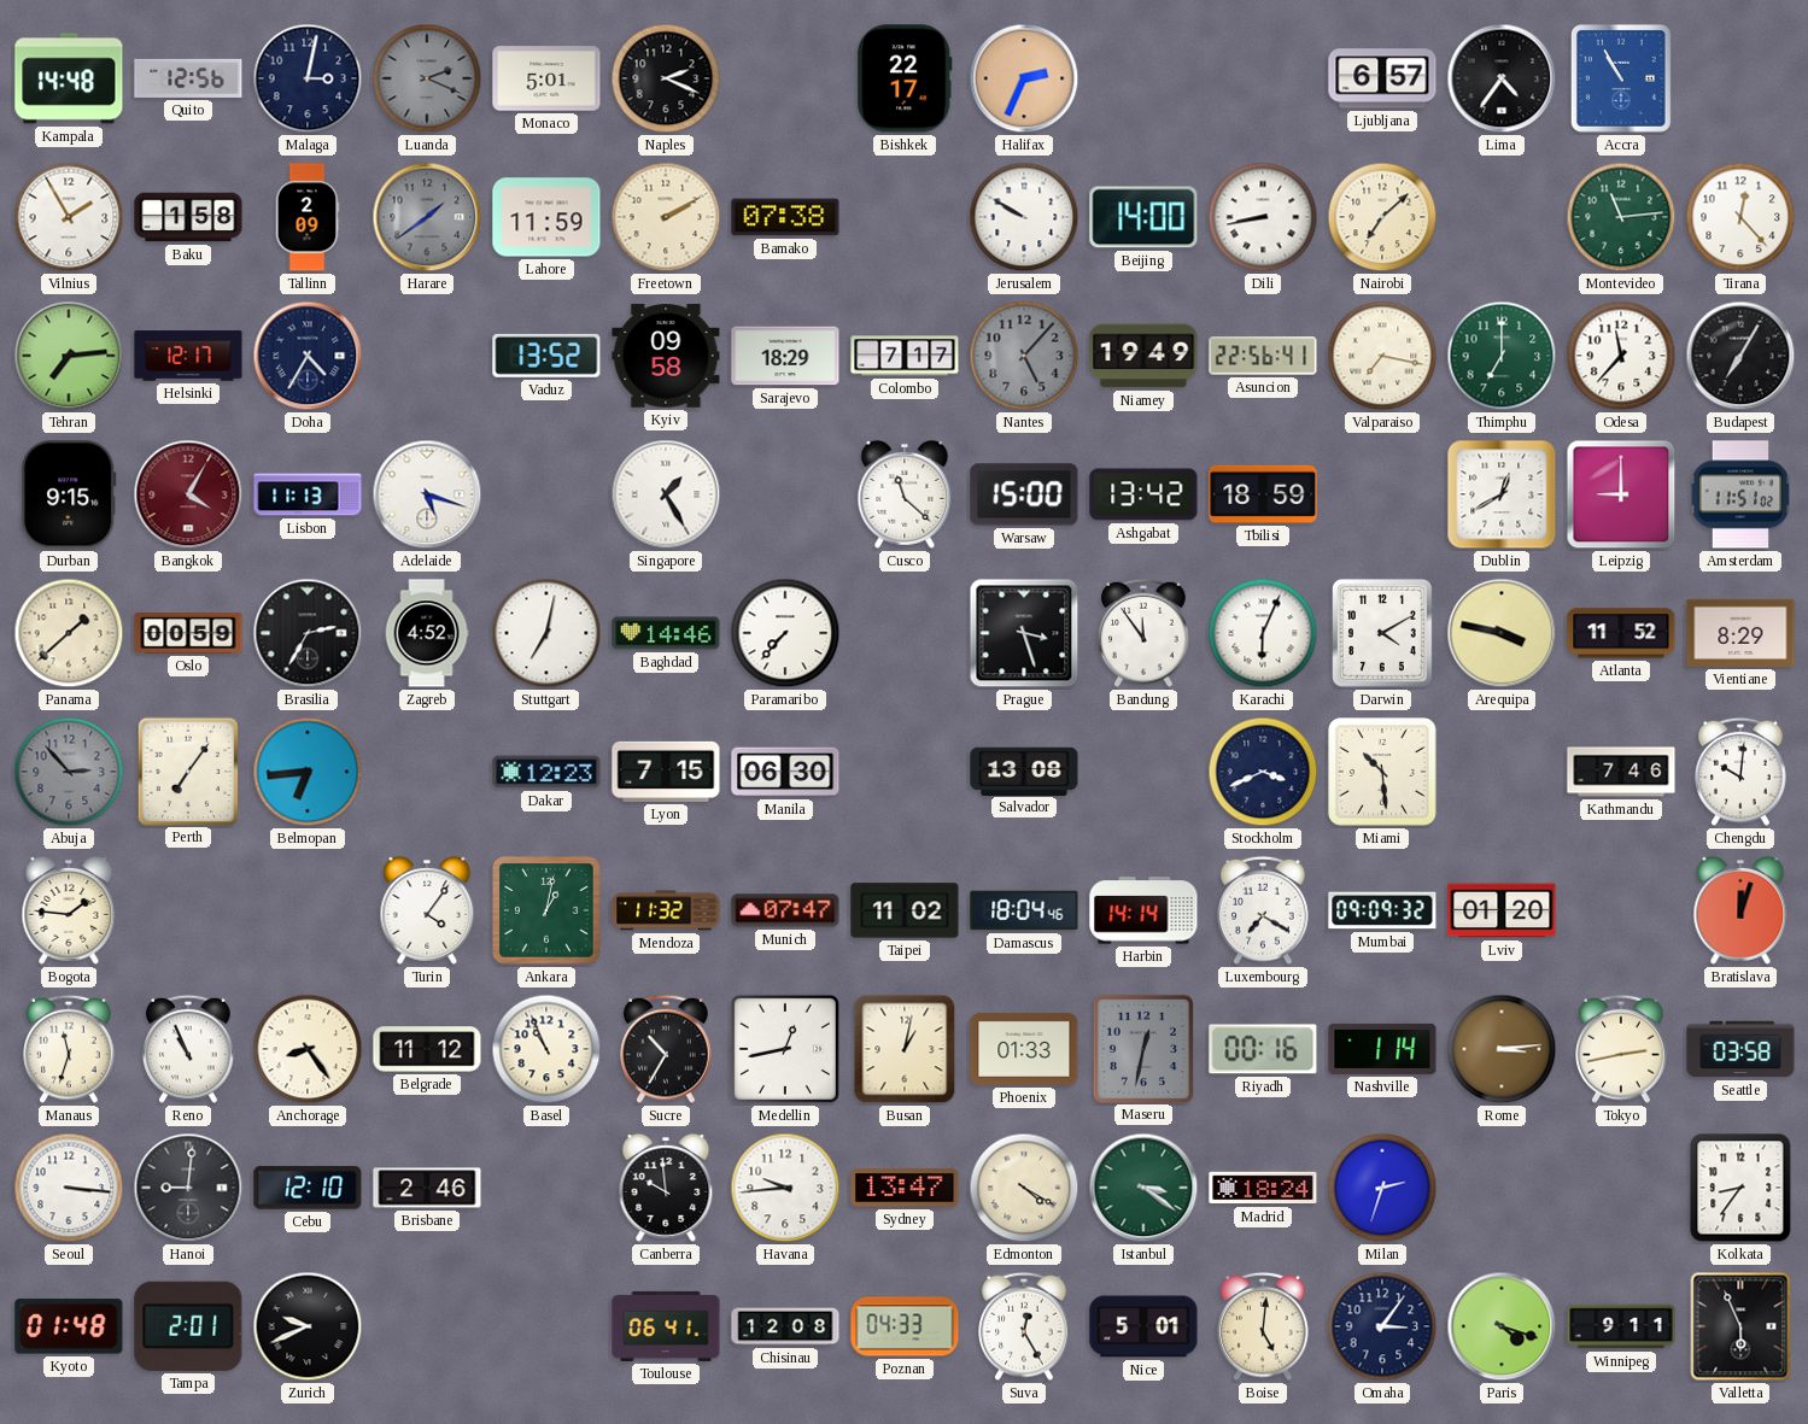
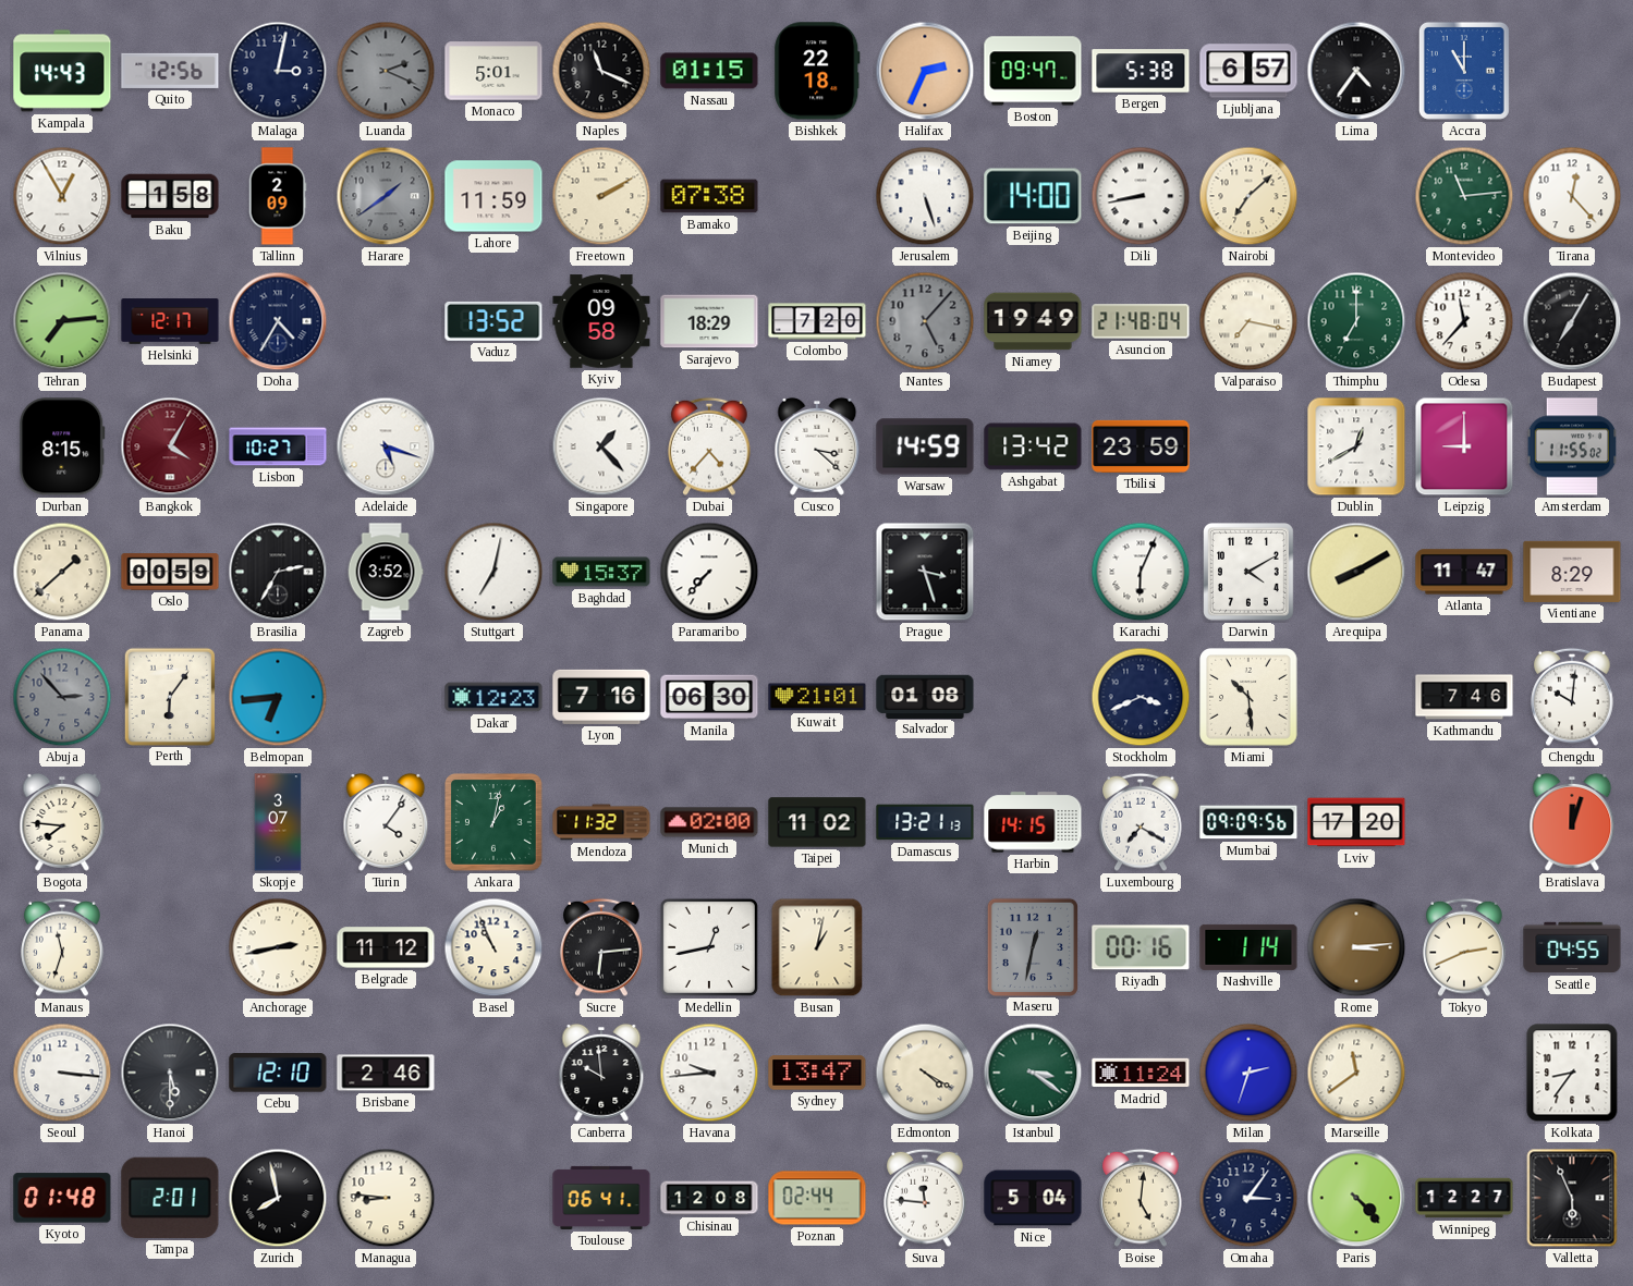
Kampala: 14:48 -> 14:43 (62, 71)
Naples: 2:19 -> 11:19 (601, 71)
Nassau: none -> 01:15 (709, 71)
Bishkek: 22:17 -> 22:18 (817, 71)
Boston: none -> 09:47 (1033, 71)
Bergen: none -> 5:38 (1141, 71)
Accra: 10:55 -> 11:00 (1464, 71)
Vilnius: 1:55 -> 12:55 (62, 196)
Jerusalem: 9:50 -> 5:27 (925, 196)
Colombo: 7:17 -> 7:20 (817, 321)
Asuncion: 22:56 -> 21:48 (1141, 321)
Durban: 9:15 -> 8:15 (62, 446)
Lisbon: 11:13 -> 10:27 (278, 446)
Singapore: 1:25 -> 1:23 (601, 446)
Dubai: none -> 4:37 (709, 446)
Cusco: 11:22 -> 3:22 (817, 446)
Warsaw: 15:00 -> 14:59 (925, 446)
Tbilisi: 18:59 -> 23:59 (1141, 446)
Amsterdam: 11:51 -> 11:55 (1572, 446)
Zagreb: 4:52 -> 3:52 (386, 572)
Baghdad: 14:46 -> 15:37 (601, 572)
Bandung: 11:54 -> none (1143, 633)
Arequipa: 3:47 -> 8:10 (1356, 572)
Atlanta: 11:52 -> 11:47 (1464, 572)
Perth: 7:06 -> 6:06 (169, 696)
Lyon: 7:15 -> 7:16 (601, 697)
Kuwait: none -> 21:01 (817, 697)
Salvador: 13:08 -> 01:08 (925, 696)
Bogota: 1:46 -> 7:46 (62, 822)
Skopje: none -> 3:07 (278, 822)
Munich: 07:47 -> 02:00 (709, 822)
Damascus: 18:04 -> 13:21 (925, 822)
Harbin: 14:14 -> 14:15 (1033, 822)
Mumbai: 09:09:32 -> 09:09:56 (1248, 822)
Lviv: 01:20 -> 17:20 (1356, 822)
Reno: 10:56 -> none (188, 1049)
Anchorage: 8:24 -> 2:43 (278, 947)
Sucre: 10:35 -> 6:14 (601, 947)
Phoenix: 01:33 -> none (1024, 1049)
Tokyo: 2:43 -> 2:41 (1464, 947)
Seattle: 03:58 -> 04:55 (1572, 947)
Hanoi: 9:01 -> 5:30 (170, 1073)
Madrid: 18:24 -> 11:24 (1141, 1073)
Marseille: none -> 11:39 (1356, 1073)
Zurich: 9:41 -> 7:58 (278, 1198)
Managua: none -> 8:46 (386, 1198)
Poznan: 04:33 -> 02:44 (817, 1198)
Suva: 12:25 -> 11:46 (925, 1198)
Nice: 5:01 -> 5:04 (1033, 1198)
Paris: 4:18 -> 4:23 (1356, 1198)
Winnipeg: 9:11 -> 12:27 (1464, 1198)
